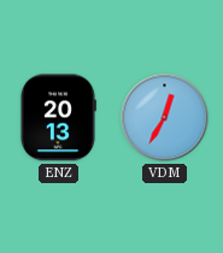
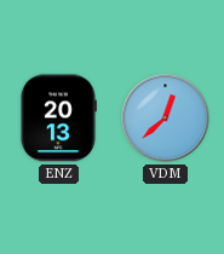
VDM: 12:35 -> 12:38 (166, 119)
